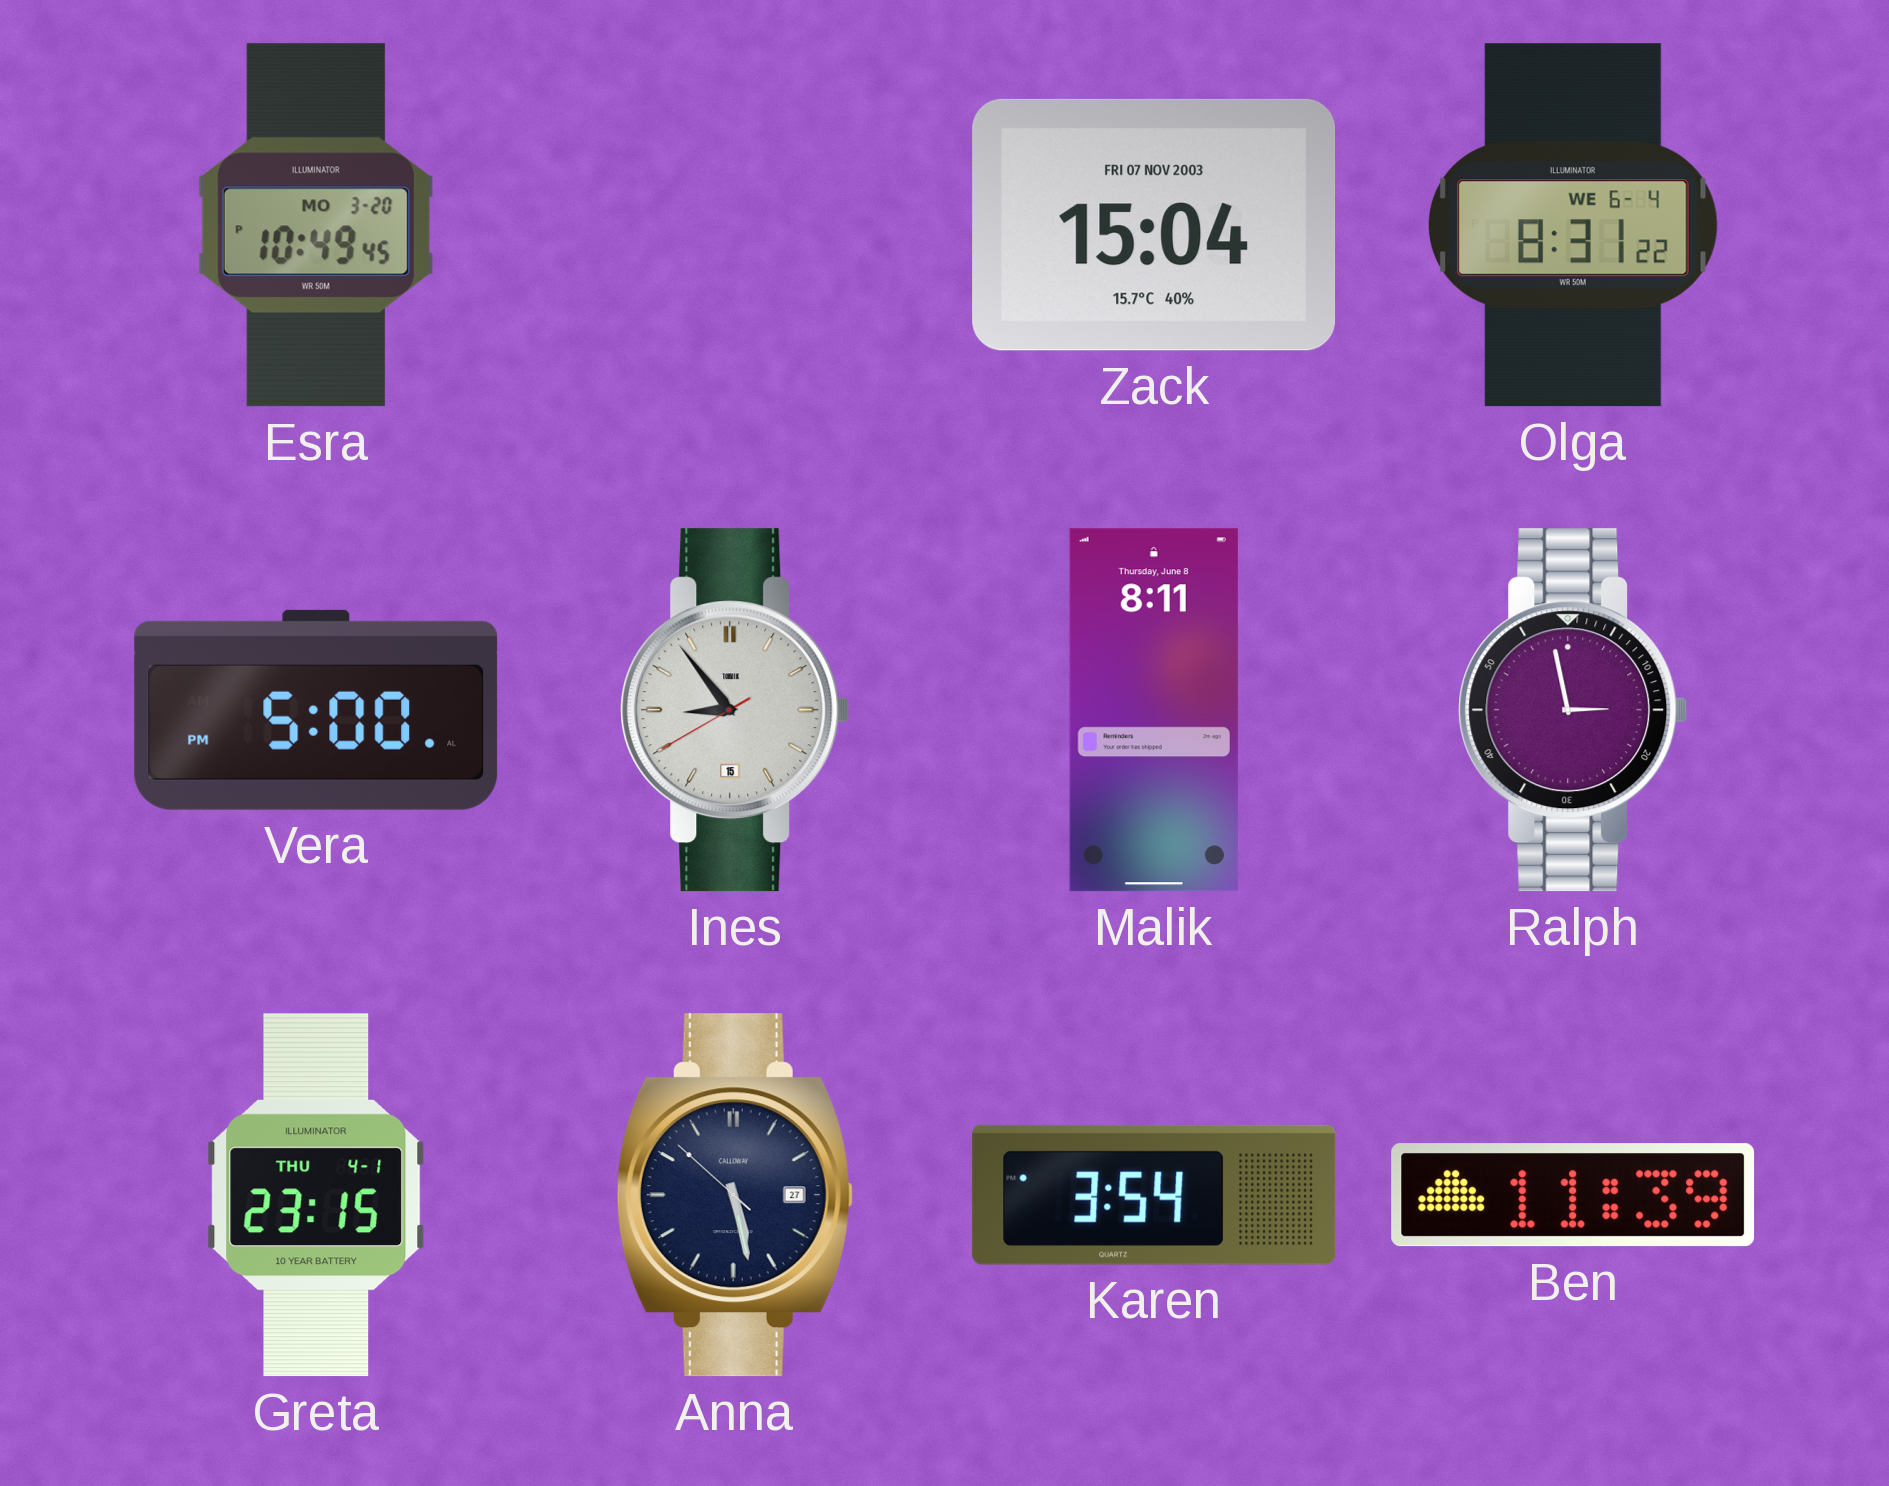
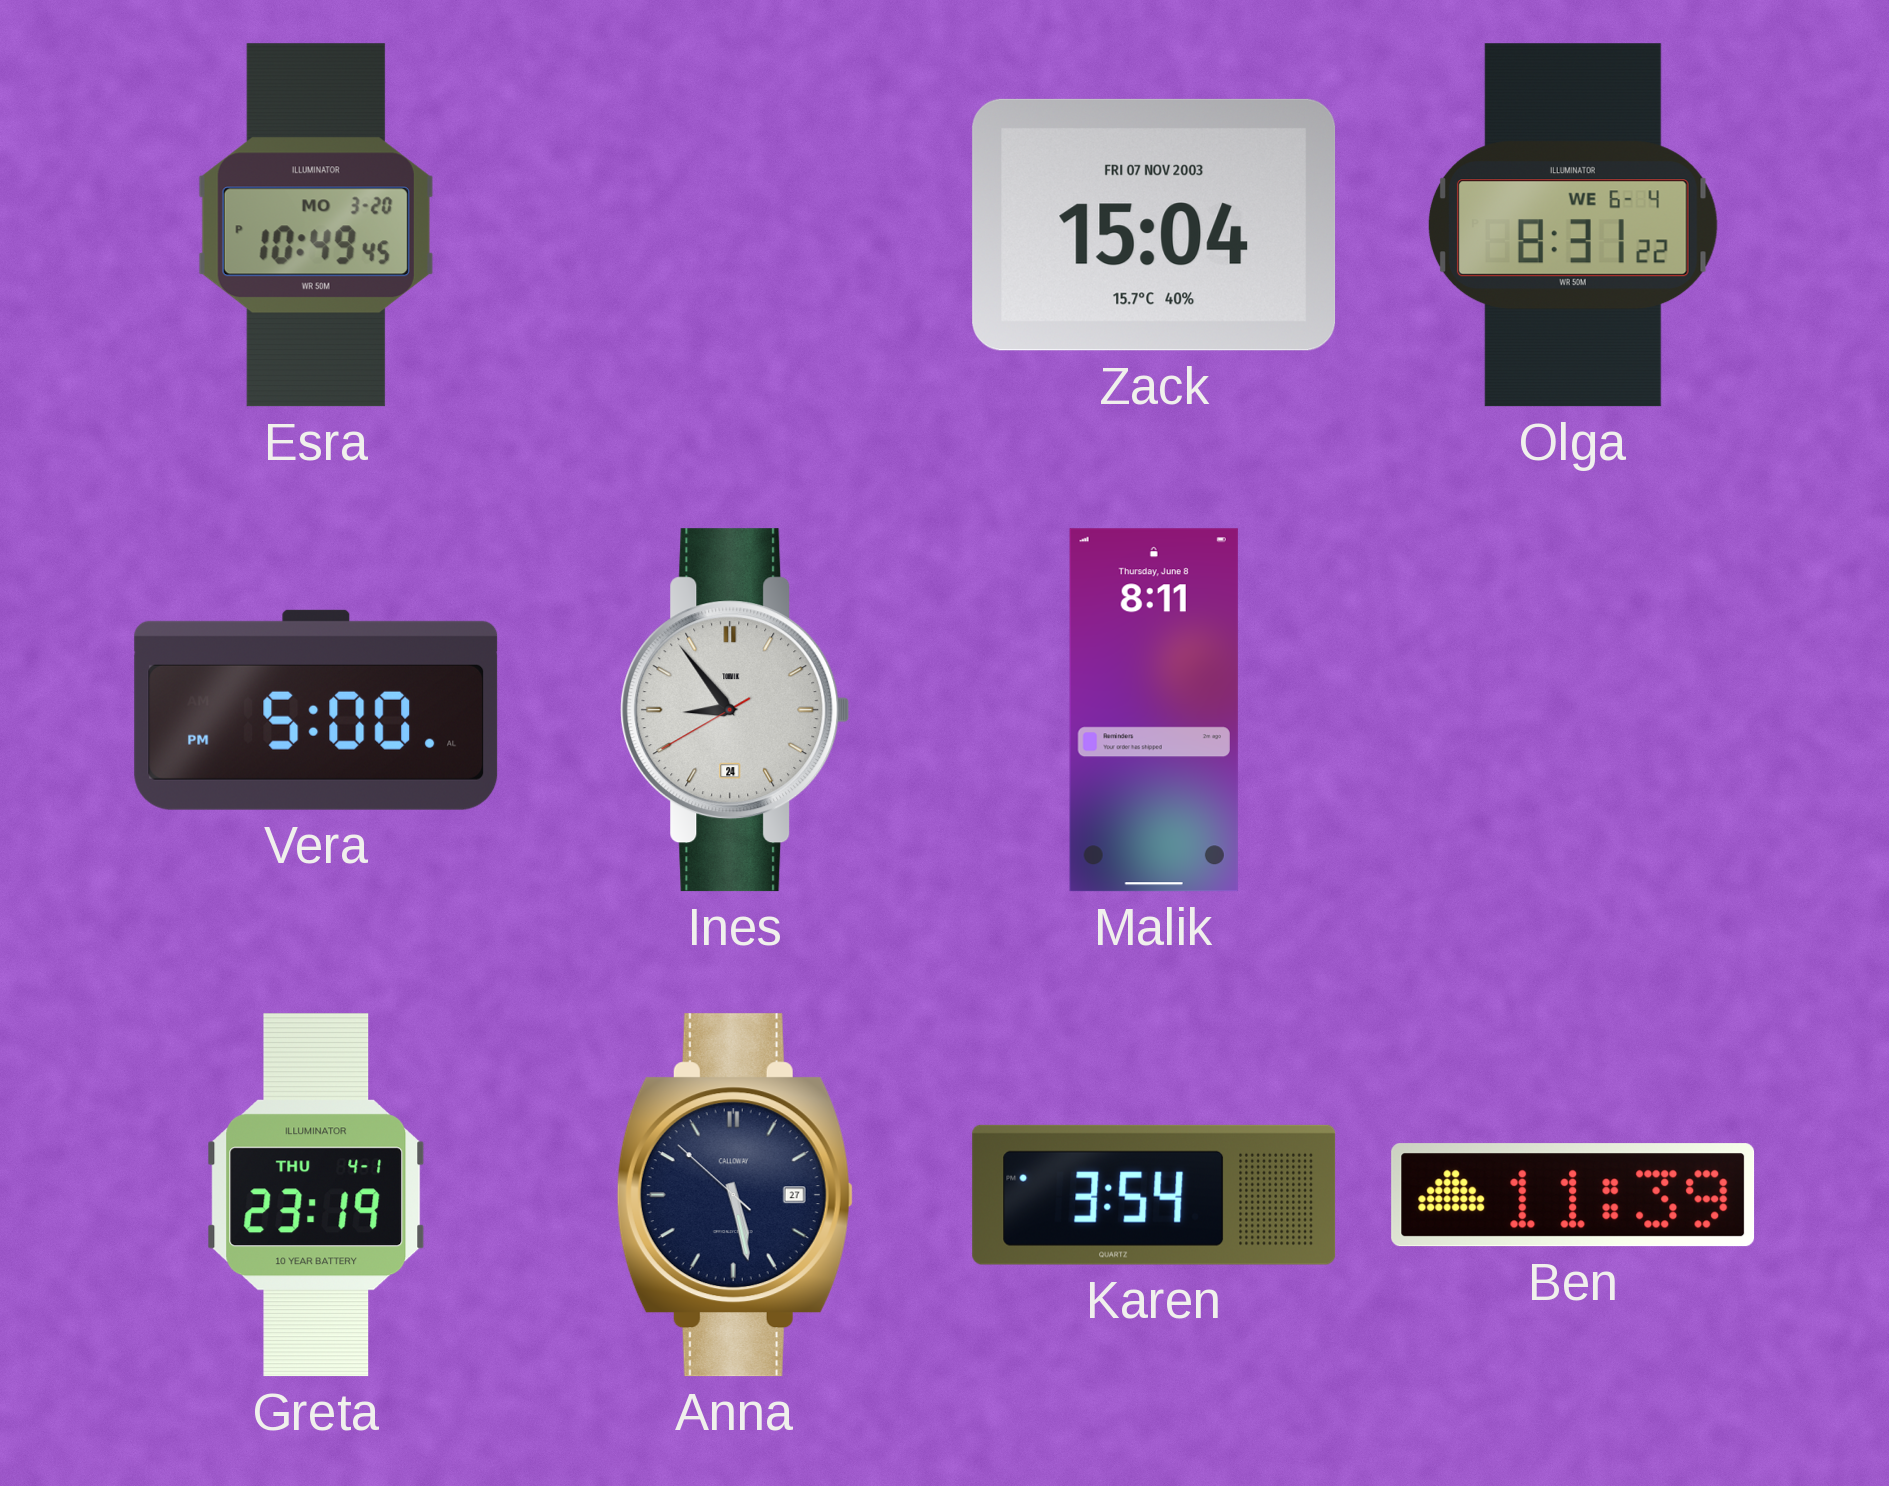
Ines date: 15 -> 24 (735, 710)
Ralph: 2:58 -> none (1573, 710)
Greta: 23:15 -> 23:19 (316, 1195)
